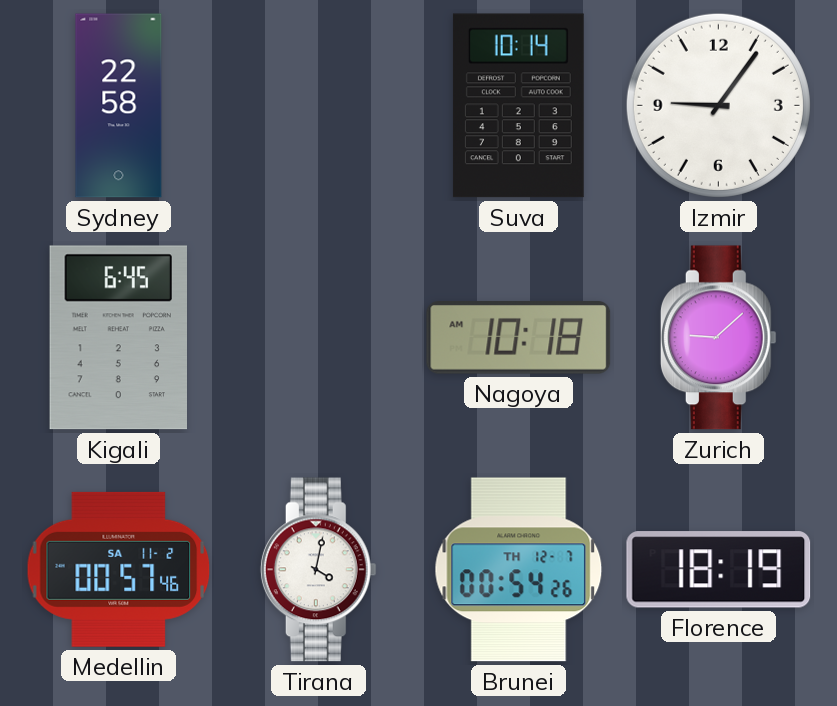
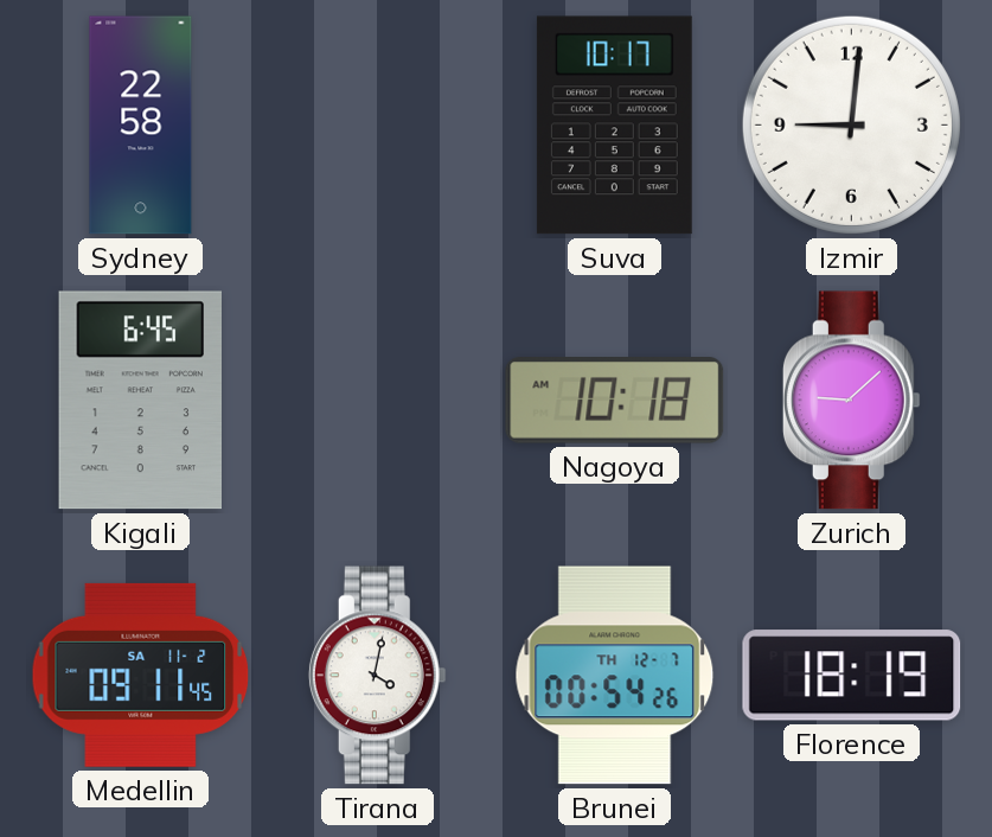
Suva: 10:14 -> 10:17 (614, 126)
Izmir: 9:06 -> 9:01 (851, 124)
Medellin: 00:57 -> 09:11 (141, 675)
